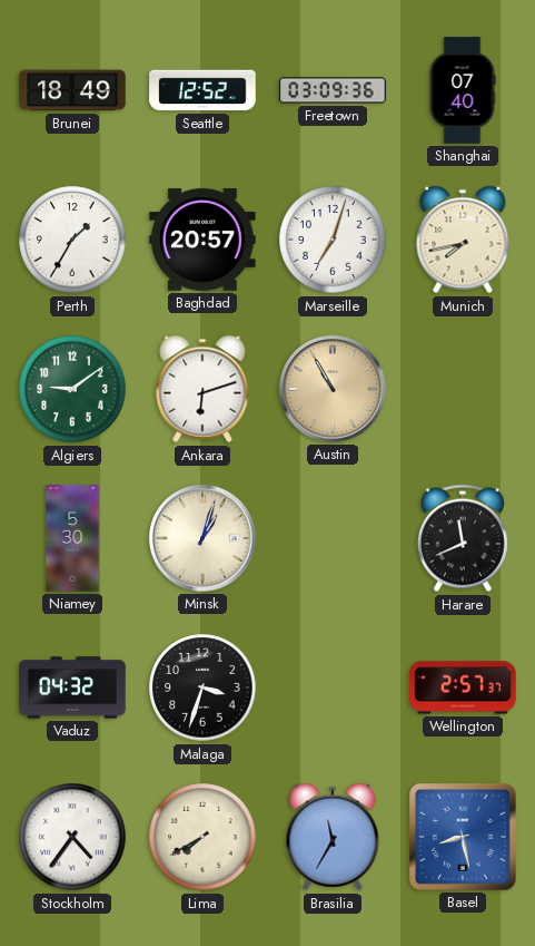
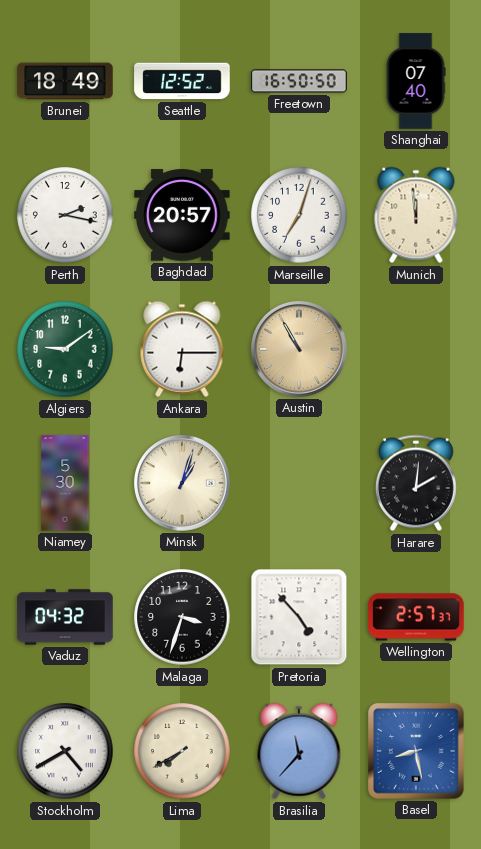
Freetown: 03:09 -> 16:50 (299, 81)
Perth: 1:35 -> 2:17 (65, 215)
Munich: 7:43 -> 11:59 (416, 215)
Ankara: 6:12 -> 6:15 (182, 349)
Harare: 11:41 -> 2:01 (416, 483)
Pretoria: none -> 4:53 (299, 617)
Stockholm: 4:36 -> 4:40 (65, 751)
Brasilia: 11:35 -> 11:37 (299, 751)
